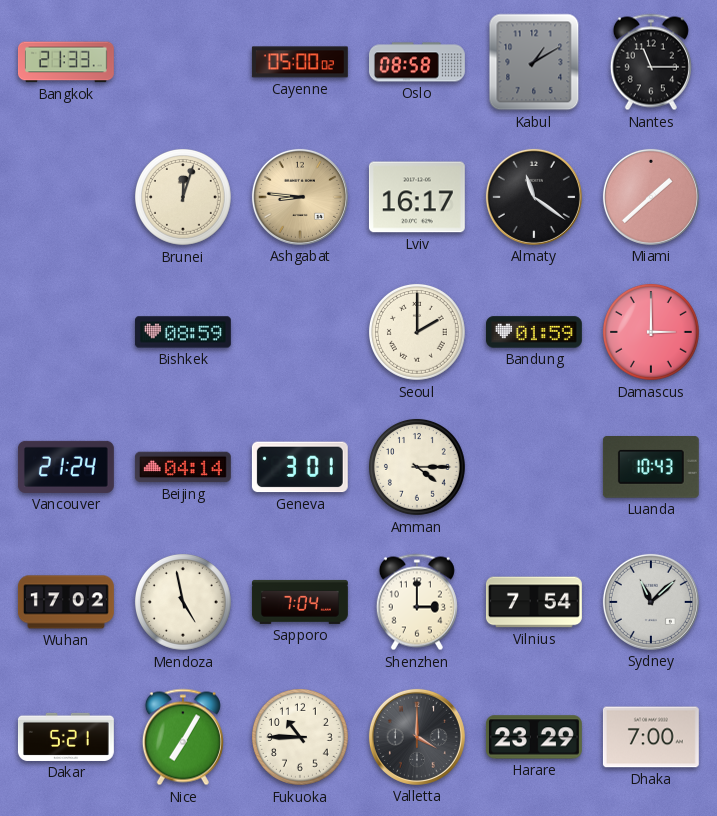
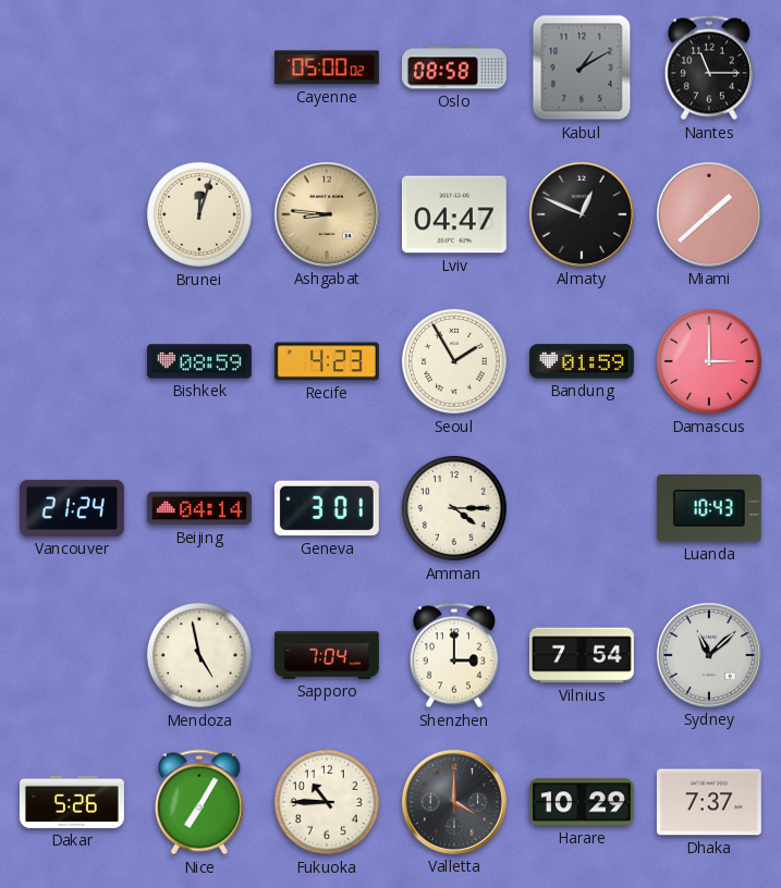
Bangkok: 21:33 -> none (66, 62)
Lviv: 16:17 -> 04:47 (454, 214)
Almaty: 11:21 -> 12:49 (582, 214)
Recife: none -> 4:23 (327, 361)
Seoul: 2:00 -> 1:55 (454, 361)
Wuhan: 17:02 -> none (66, 602)
Dakar: 5:21 -> 5:26 (72, 802)
Harare: 23:29 -> 10:29 (582, 802)
Dhaka: 7:00 -> 7:37 (709, 802)
